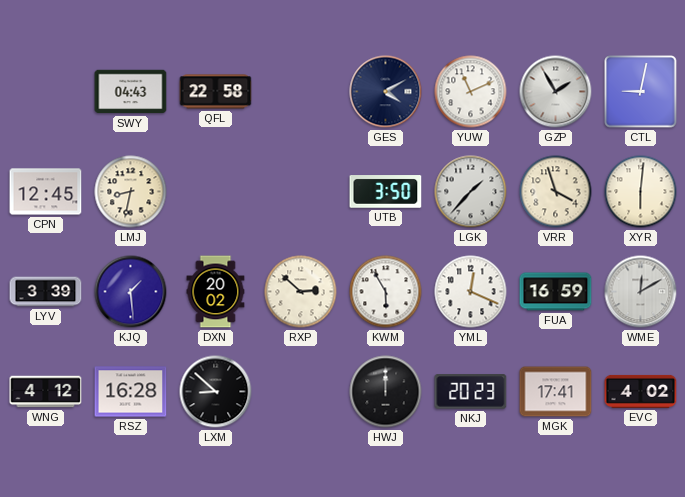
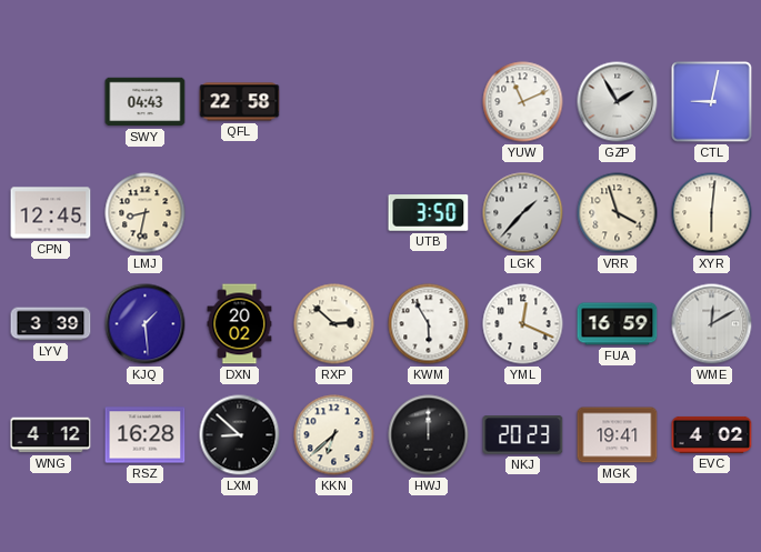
GES: 4:10 -> none (386, 92)
KKN: none -> 6:38 (334, 435)
MGK: 17:41 -> 19:41 (618, 435)
